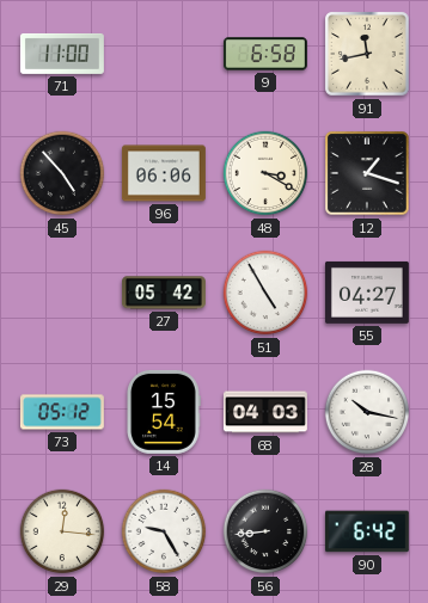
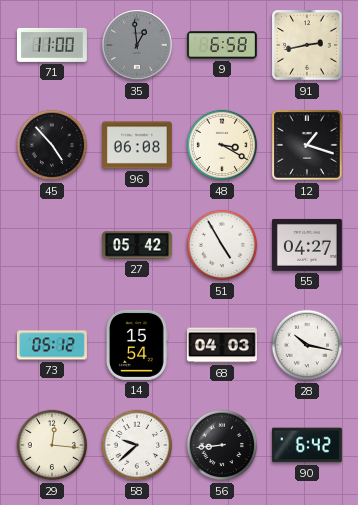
35: none -> 12:59 (138, 46)
91: 11:43 -> 2:43 (307, 45)
96: 06:06 -> 06:08 (137, 145)
58: 9:25 -> 9:38 (137, 445)
